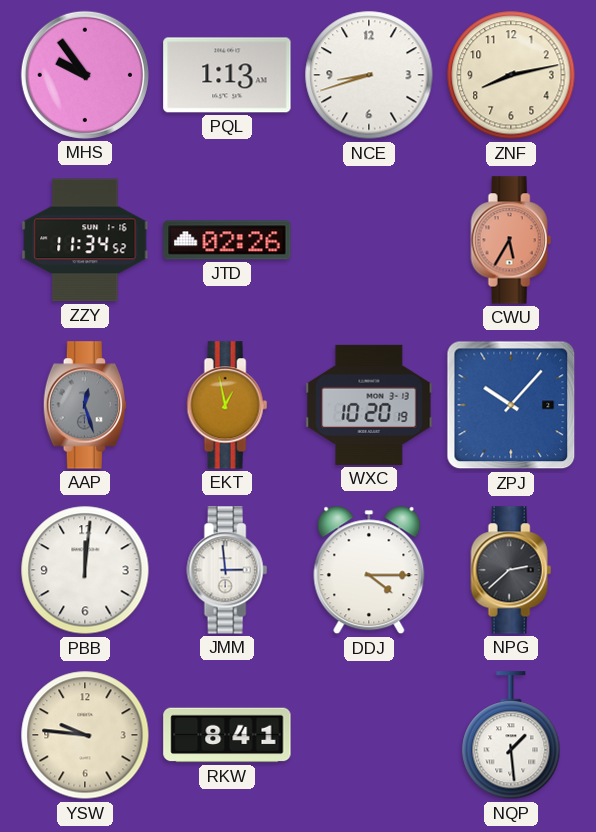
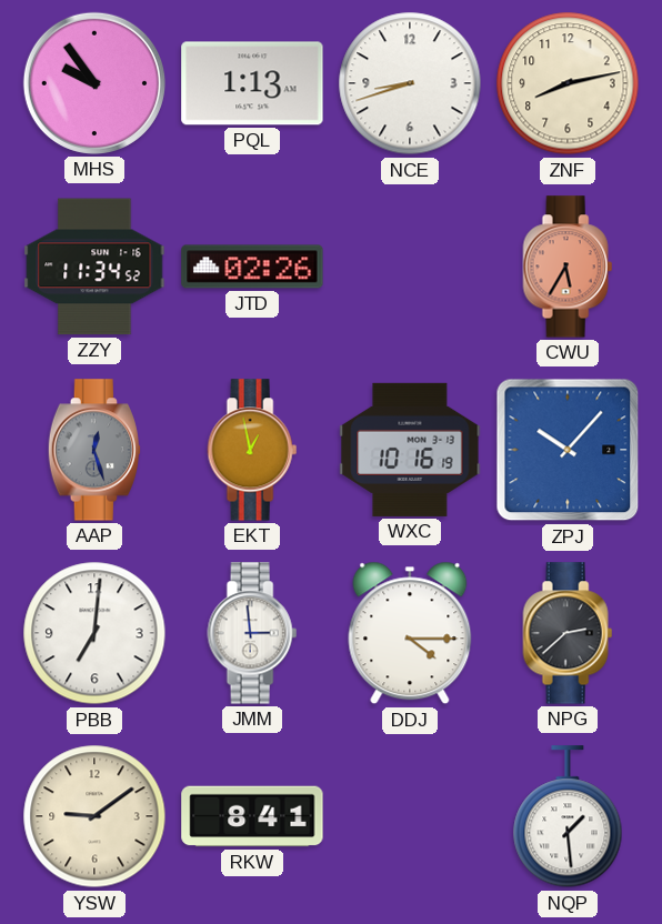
WXC: 10:20 -> 10:16 (410, 450)
PBB: 12:01 -> 7:01 (94, 633)
YSW: 9:46 -> 9:09 (94, 816)
